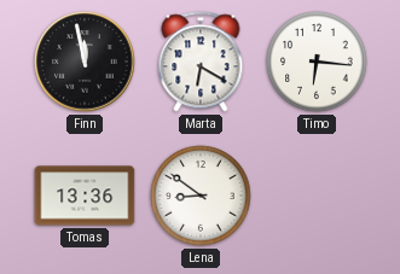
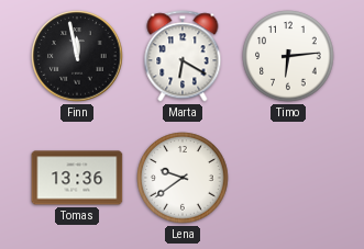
Timo: 6:16 -> 6:14 (288, 56)
Lena: 8:51 -> 9:39 (183, 178)
